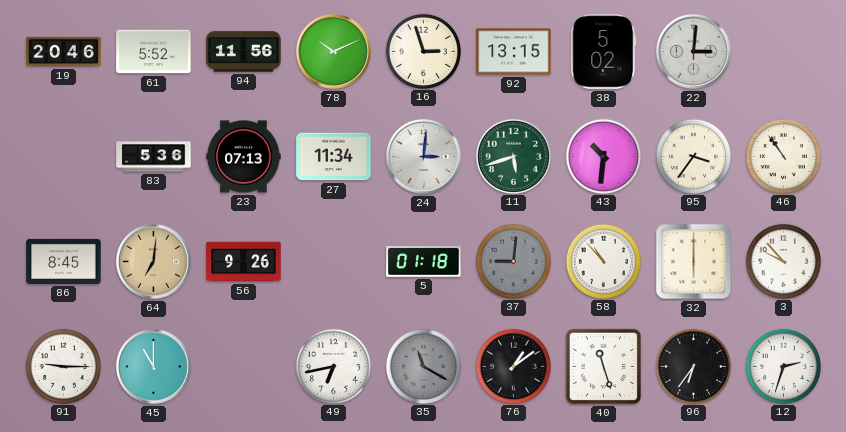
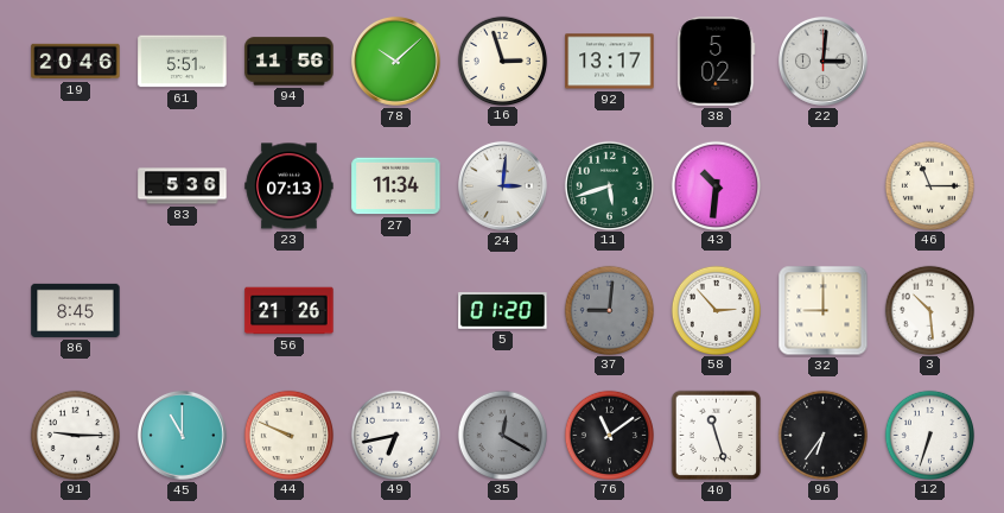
61: 5:52 -> 5:51 (183, 62)
78: 10:11 -> 10:08 (396, 62)
92: 13:15 -> 13:17 (610, 62)
95: 3:36 -> none (693, 156)
46: 10:54 -> 11:15 (929, 185)
64: 7:01 -> none (154, 262)
56: 9:26 -> 21:26 (290, 311)
5: 01:18 -> 01:20 (503, 311)
58: 10:53 -> 2:53 (716, 310)
32: 6:00 -> 9:00 (824, 311)
3: 9:53 -> 10:29 (929, 310)
44: none -> 9:49 (288, 435)
35: 11:20 -> 12:20 (502, 435)
76: 1:09 -> 11:09 (609, 435)
12: 2:33 -> 6:33 (929, 435)
